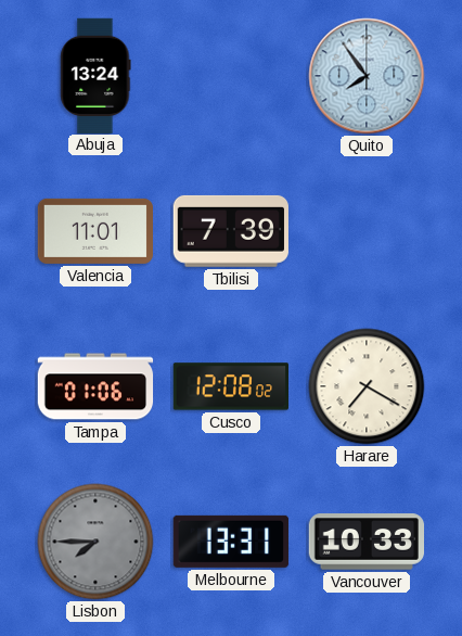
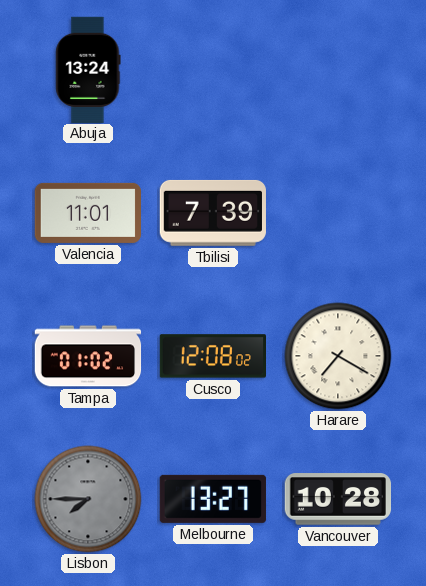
Quito: 7:54 -> none (367, 76)
Tampa: 01:06 -> 01:02 (88, 356)
Melbourne: 13:31 -> 13:27 (213, 499)
Vancouver: 10:33 -> 10:28 (337, 499)
